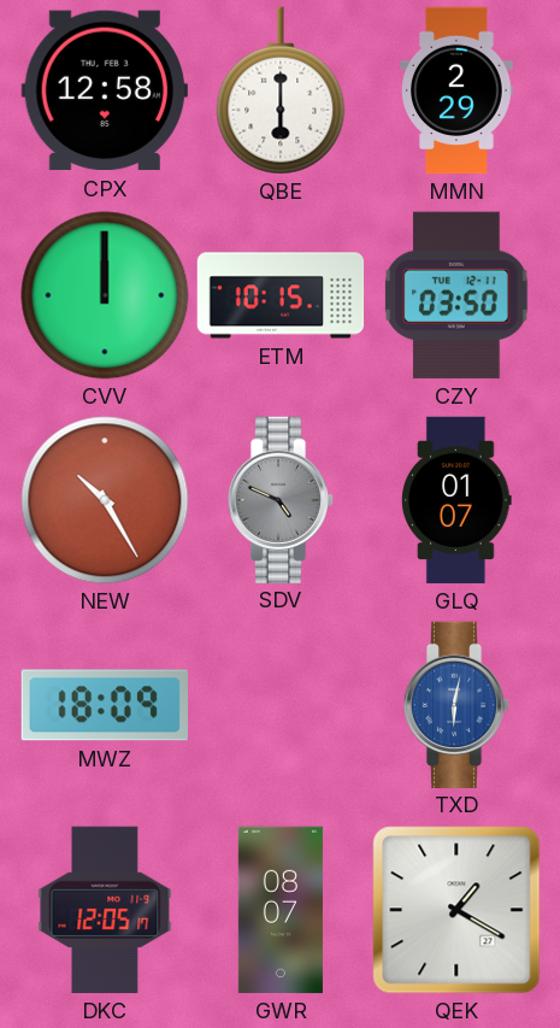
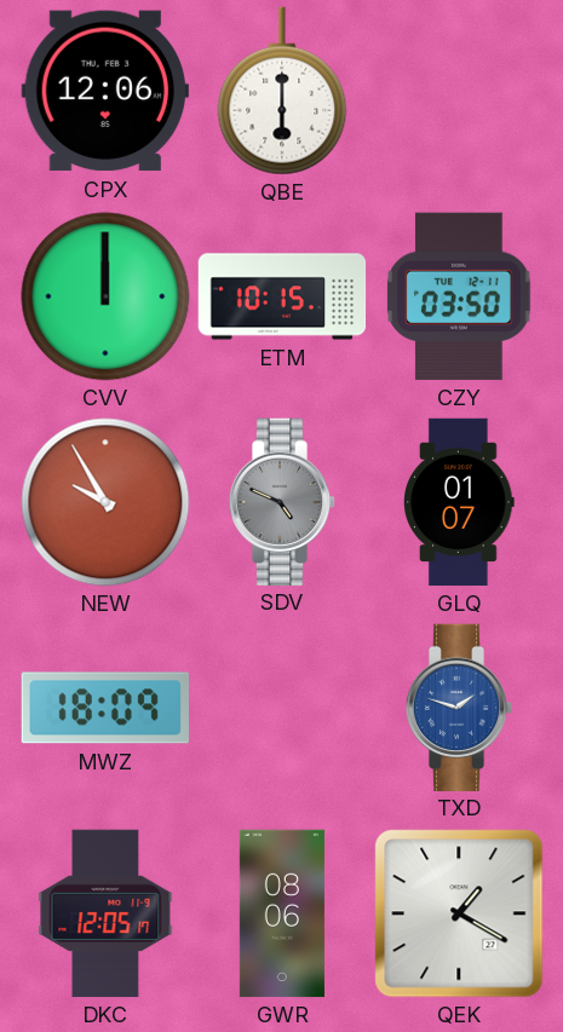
CPX: 12:58 -> 12:06 (105, 91)
MMN: 2:29 -> none (458, 90)
NEW: 10:25 -> 9:55 (105, 502)
TXD: 6:02 -> 1:48 (459, 707)
GWR: 08:07 -> 08:06 (282, 913)
